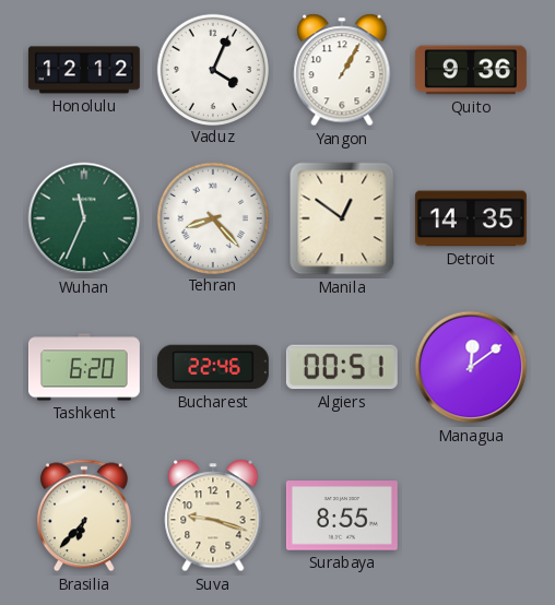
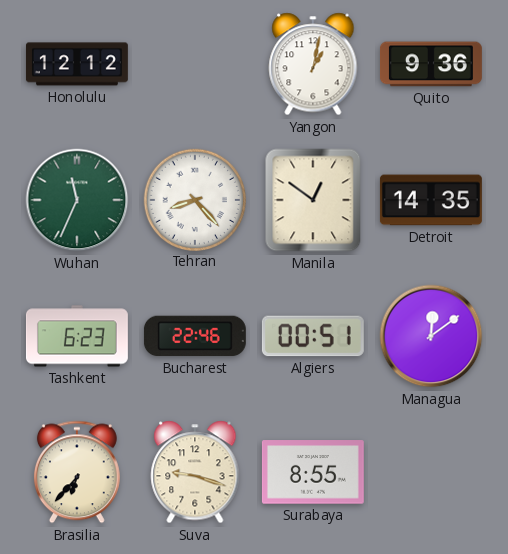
Vaduz: 4:04 -> none (212, 69)
Yangon: 1:05 -> 1:02 (313, 64)
Tashkent: 6:20 -> 6:23 (77, 336)
